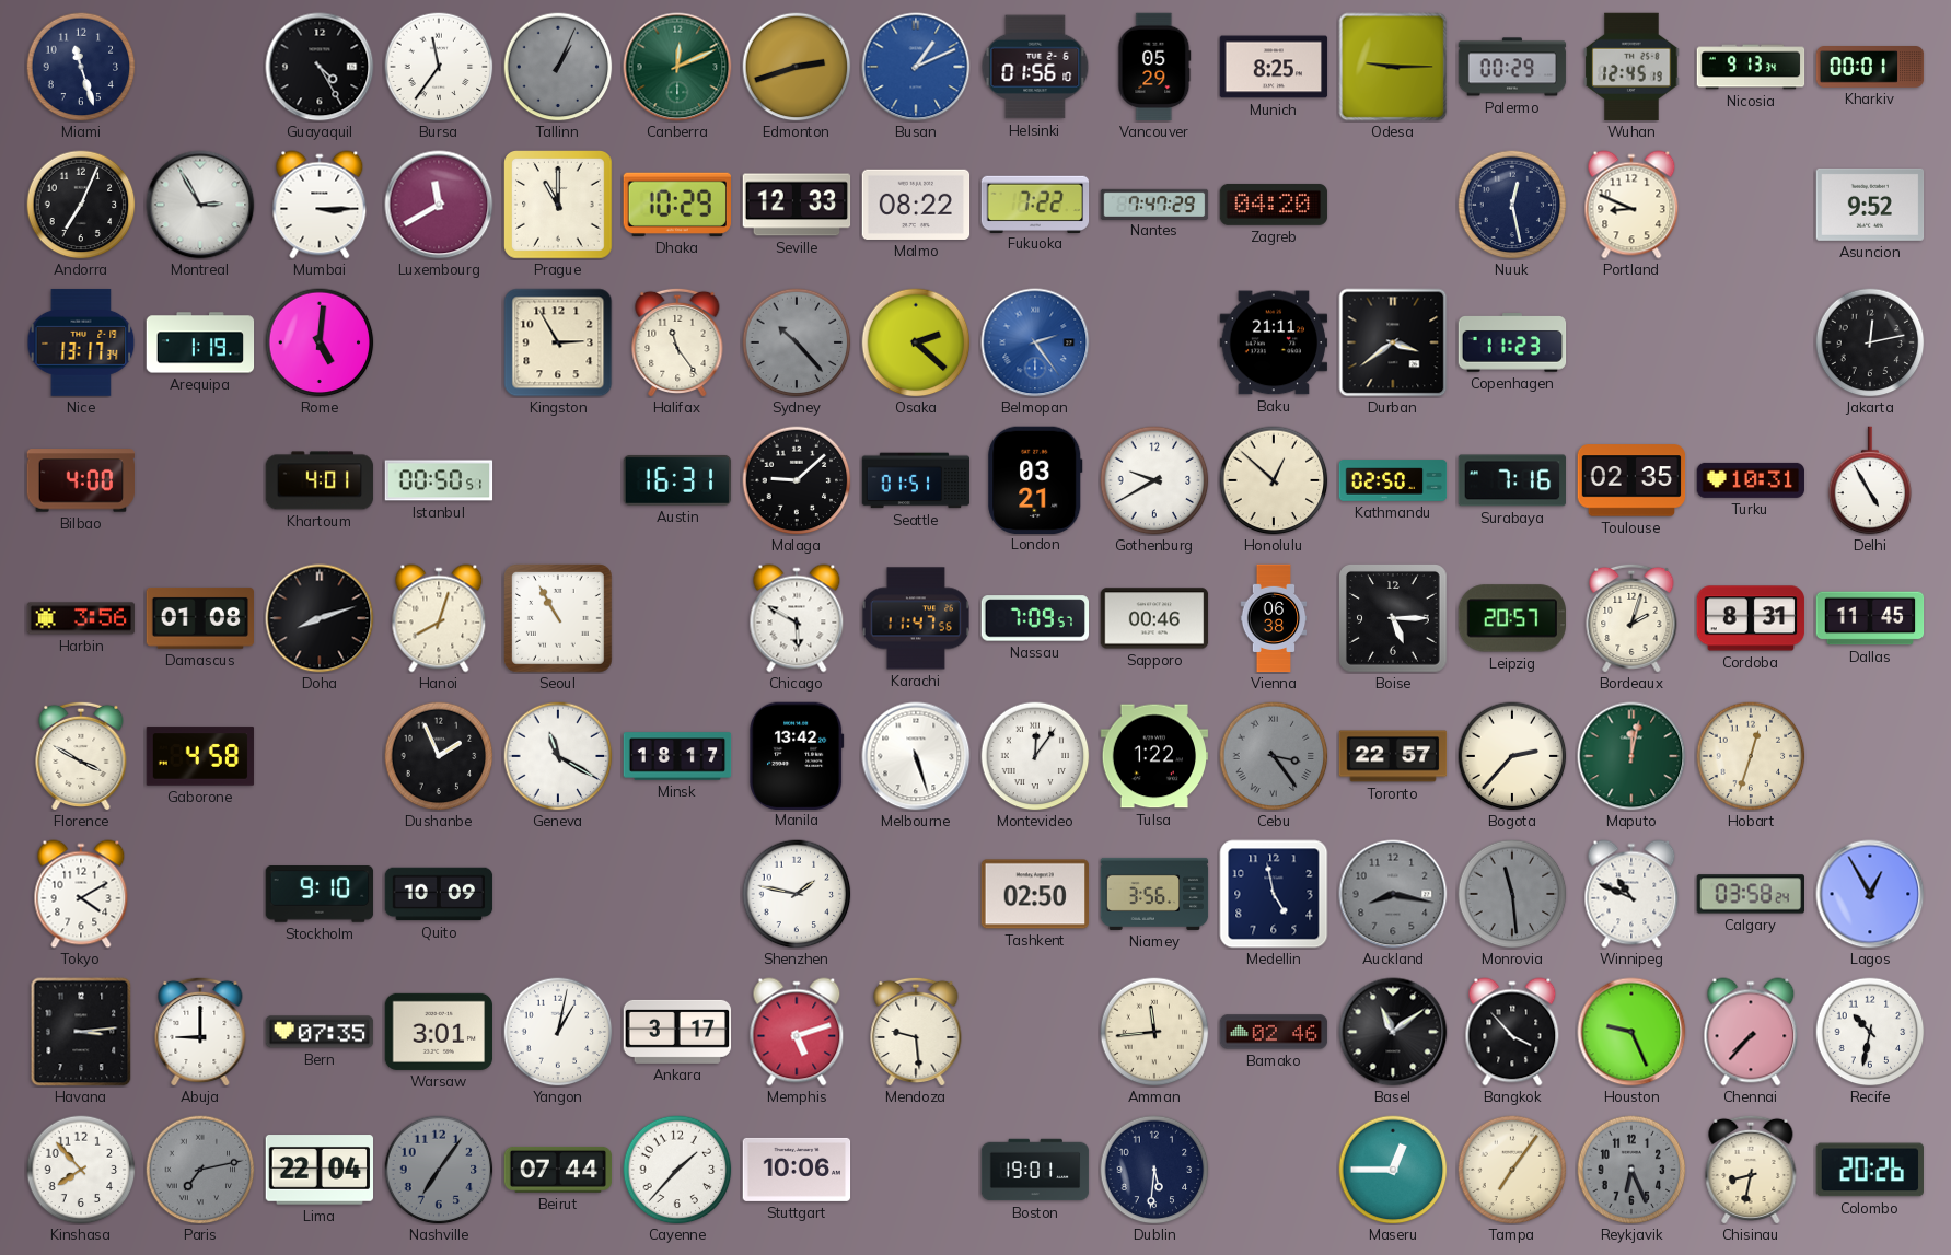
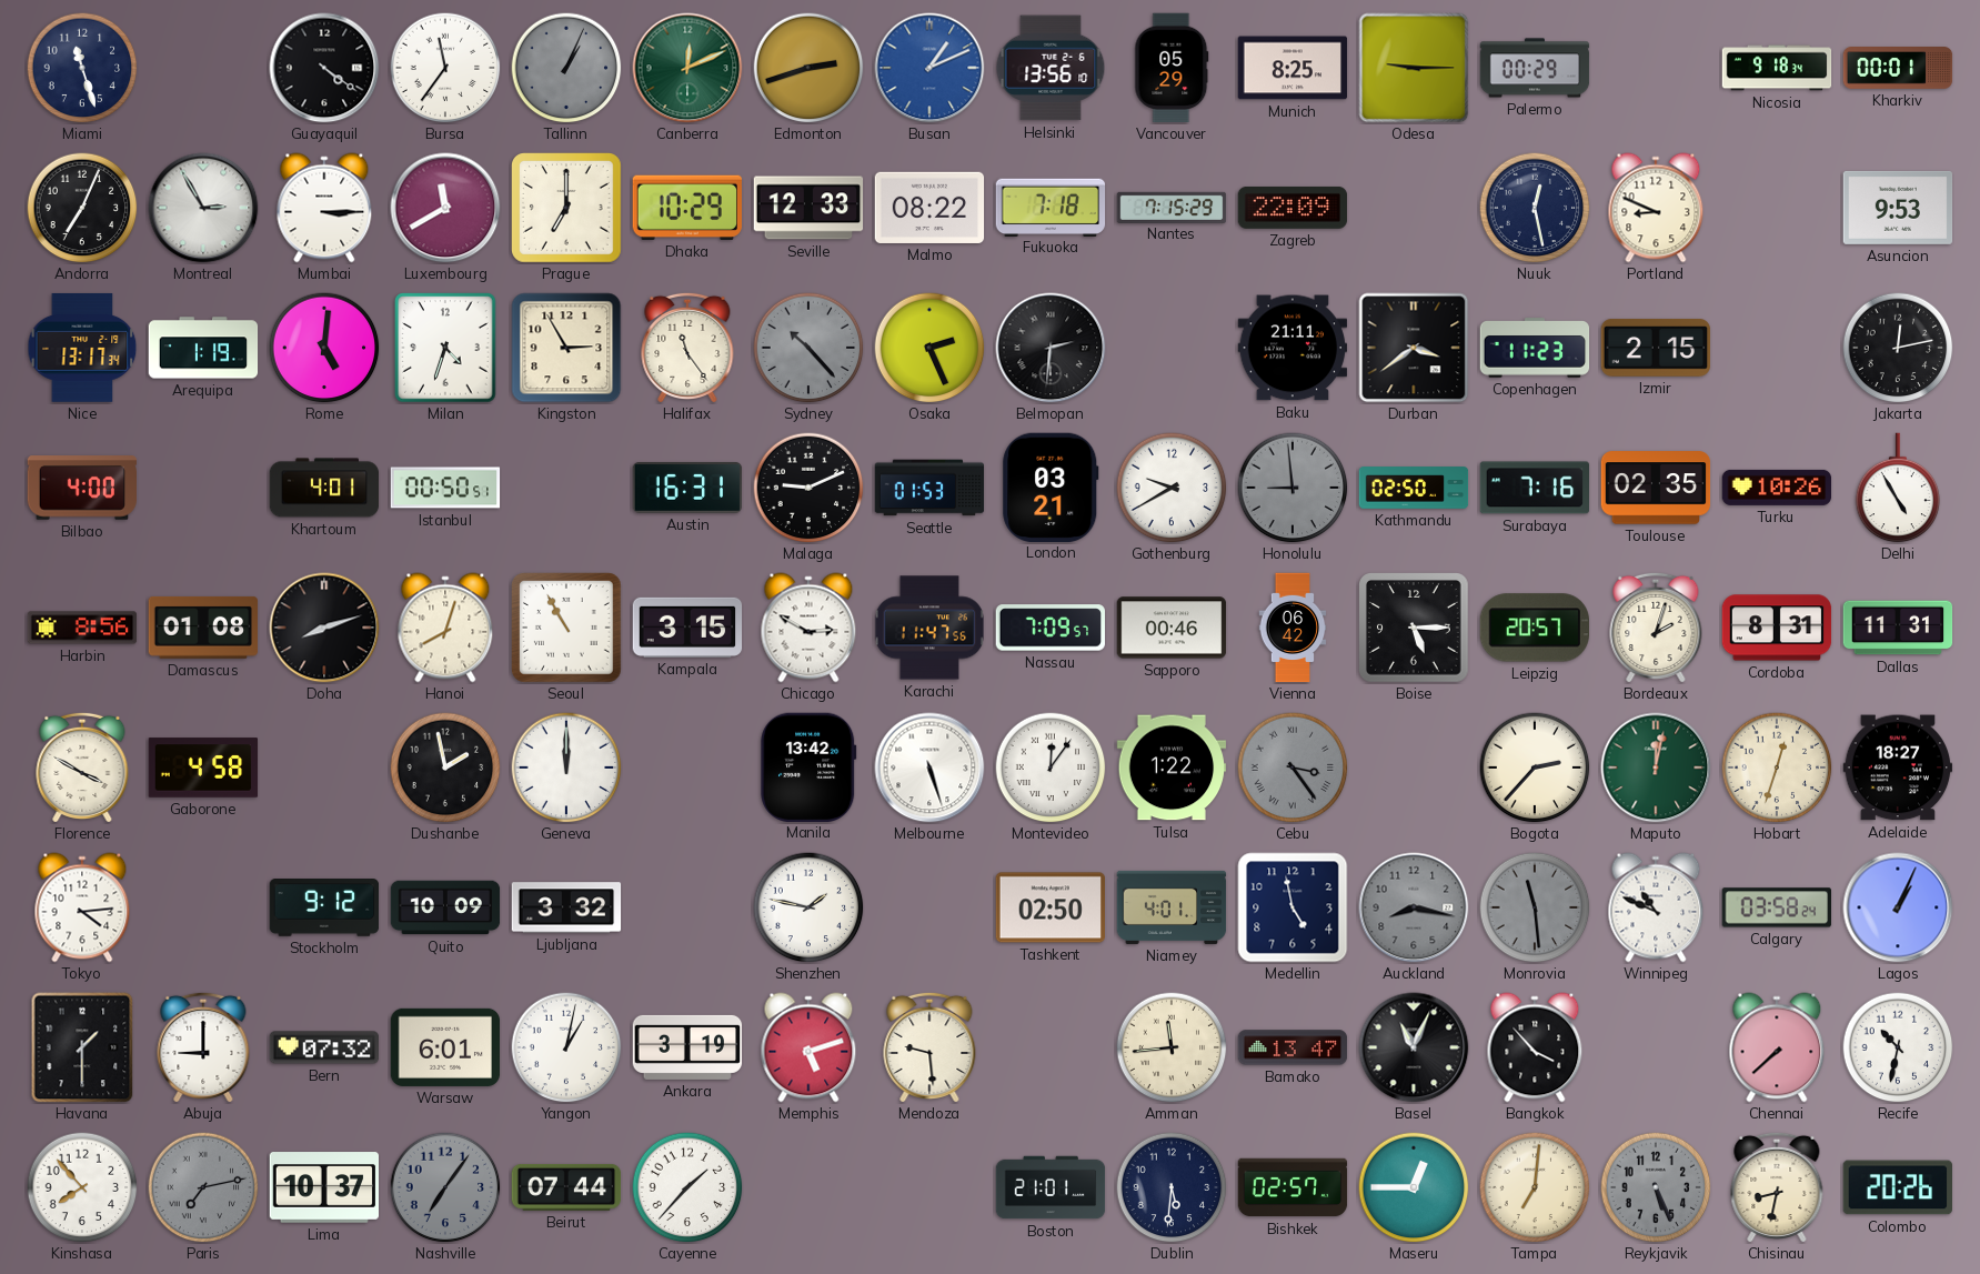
Guayaquil: 4:25 -> 4:21 (324, 68)
Helsinki: 01:56 -> 13:56 (1051, 68)
Wuhan: 12:45 -> none (1631, 67)
Nicosia: 9:13 -> 9:18 (1777, 68)
Prague: 11:00 -> 7:00 (567, 209)
Fukuoka: 7:22 -> 7:18 (1051, 207)
Nantes: 7:47 -> 7:15 (1172, 207)
Zagreb: 04:20 -> 22:09 (1293, 208)
Asuncion: 9:52 -> 9:53 (1898, 208)
Milan: none -> 4:33 (445, 348)
Osaka: 2:22 -> 2:26 (929, 348)
Belmopan: 2:24 -> 2:31 (1051, 348)
Belmopan dial: blue -> black (1051, 348)
Izmir: none -> 2:15 (1656, 349)
Malaga: 9:08 -> 9:11 (808, 488)
Seattle: 01:51 -> 01:53 (929, 488)
Honolulu: 12:52 -> 8:59 (1293, 488)
Honolulu dial: cream -> grey (1293, 488)
Turku: 10:31 -> 10:26 (1777, 488)
Harbin: 3:56 -> 8:56 (82, 628)
Kampala: none -> 3:15 (687, 628)
Chicago: 5:50 -> 2:50 (808, 628)
Vienna: 06:38 -> 06:42 (1293, 628)
Dallas: 11:45 -> 11:31 (1898, 628)
Dushanbe: 1:56 -> 1:58 (445, 768)
Geneva: 11:20 -> 12:00 (566, 768)
Minsk: 18:17 -> none (677, 756)
Toronto: 22:57 -> none (1393, 756)
Adelaide: none -> 18:27 (1898, 768)
Tokyo: 4:10 -> 4:14 (82, 907)
Stockholm: 9:10 -> 9:12 (324, 909)
Ljubljana: none -> 3:32 (566, 907)
Niamey: 3:56 -> 4:01 (1172, 907)
Lagos: 12:55 -> 1:04 (1898, 907)
Havana: 3:14 -> 1:30 (82, 1047)
Bern: 07:35 -> 07:32 (324, 1047)
Warsaw: 3:01 -> 6:01 (445, 1047)
Ankara: 3:17 -> 3:19 (687, 1047)
Bamako: 02:46 -> 13:47 (1293, 1047)
Basel: 11:09 -> 11:04 (1414, 1047)
Houston: 9:26 -> none (1631, 1032)
Chennai: 7:37 -> 7:38 (1777, 1047)
Lima: 22:04 -> 10:37 (324, 1187)
Stuttgart: 10:06 -> none (797, 1170)
Boston: 19:01 -> 21:01 (1051, 1187)
Bishkek: none -> 02:57 (1293, 1187)
Tampa: 7:06 -> 7:01 (1535, 1187)
Reykjavik: 6:26 -> 5:26 (1656, 1187)
